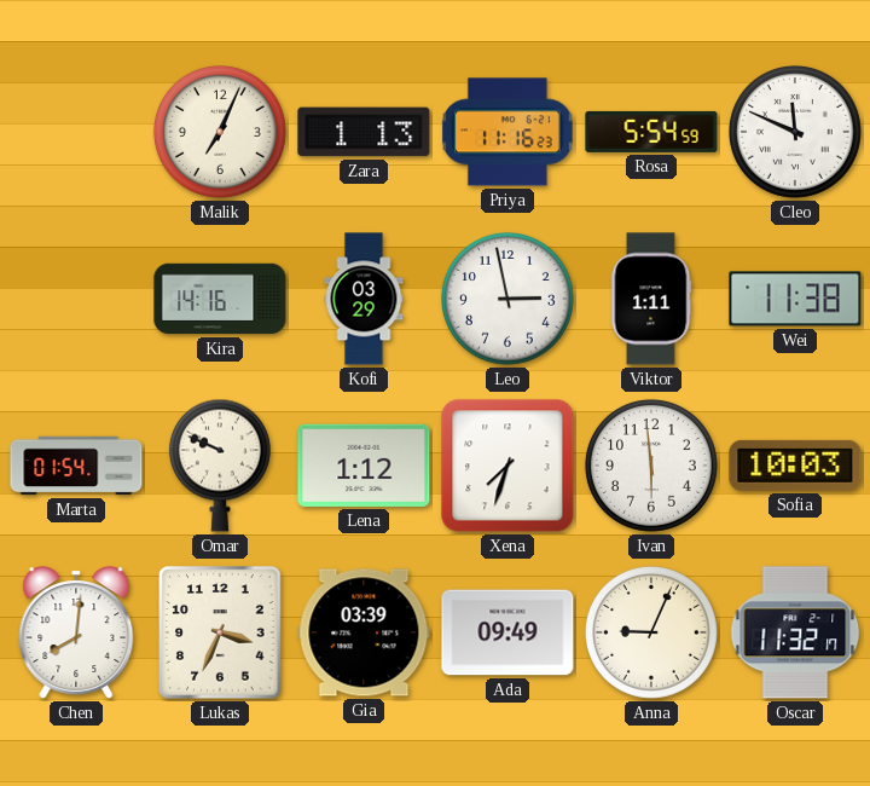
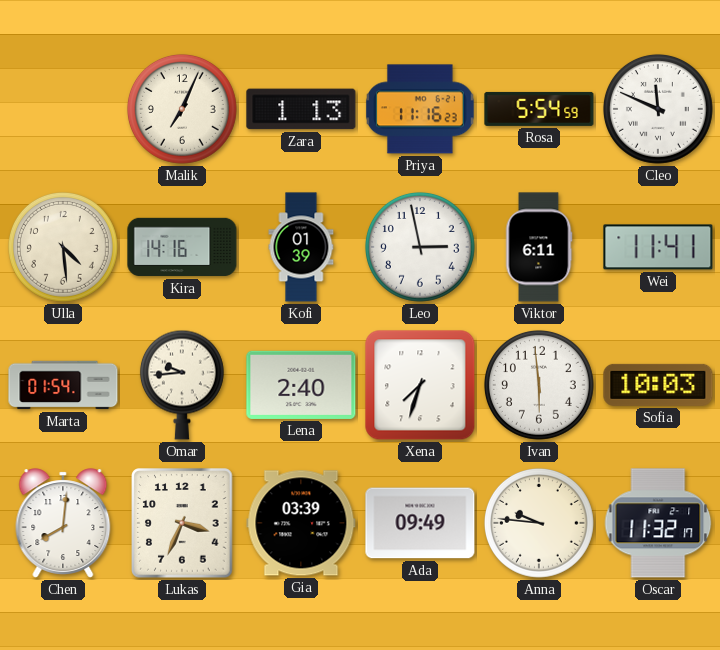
Ulla: none -> 4:29 (63, 247)
Kofi: 03:29 -> 01:39 (301, 247)
Viktor: 1:11 -> 6:11 (539, 247)
Wei: 11:38 -> 11:41 (658, 247)
Omar: 9:49 -> 9:44 (182, 385)
Lena: 1:12 -> 2:40 (301, 385)
Anna: 9:04 -> 9:46 (539, 523)
